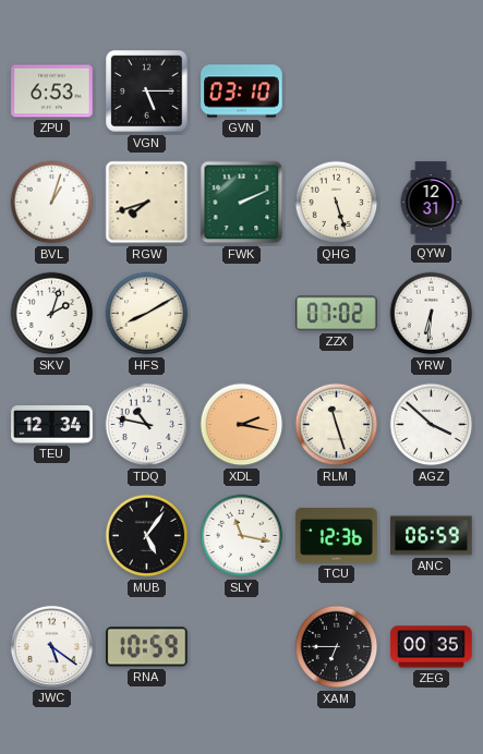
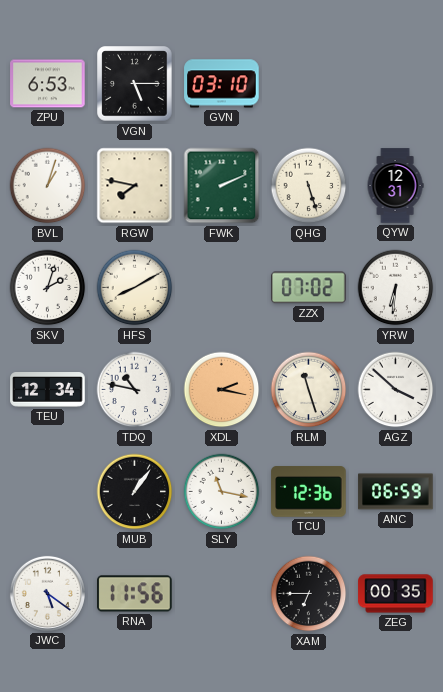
RGW: 7:42 -> 7:47 (135, 186)
MUB: 5:06 -> 1:06 (135, 492)
RNA: 10:59 -> 11:56 (135, 594)
